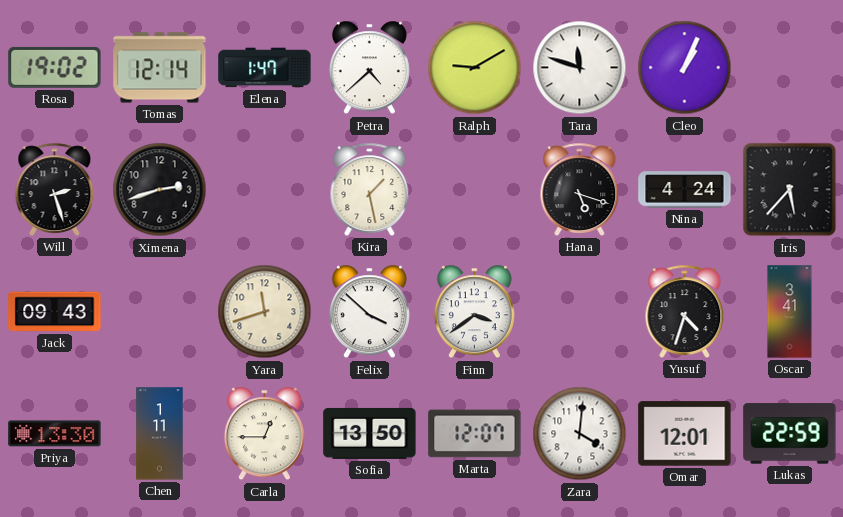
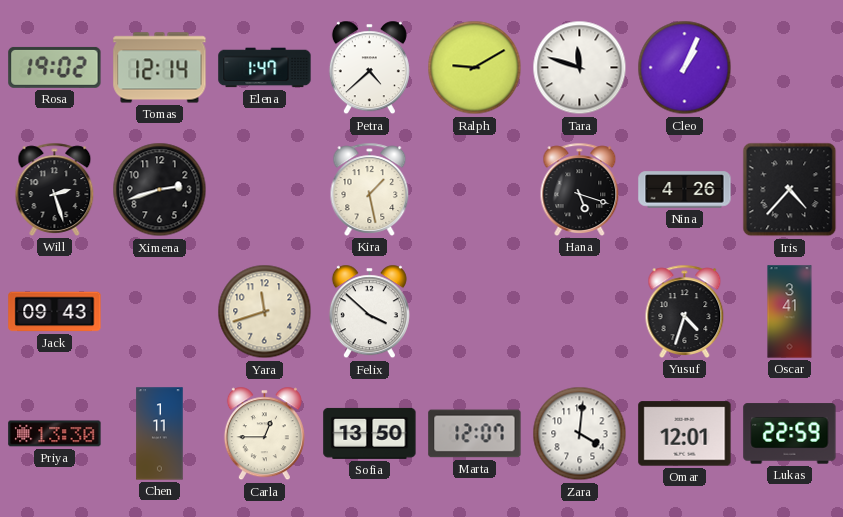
Nina: 4:24 -> 4:26 (685, 190)
Iris: 5:37 -> 4:37 (790, 190)
Finn: 3:39 -> none (474, 312)
